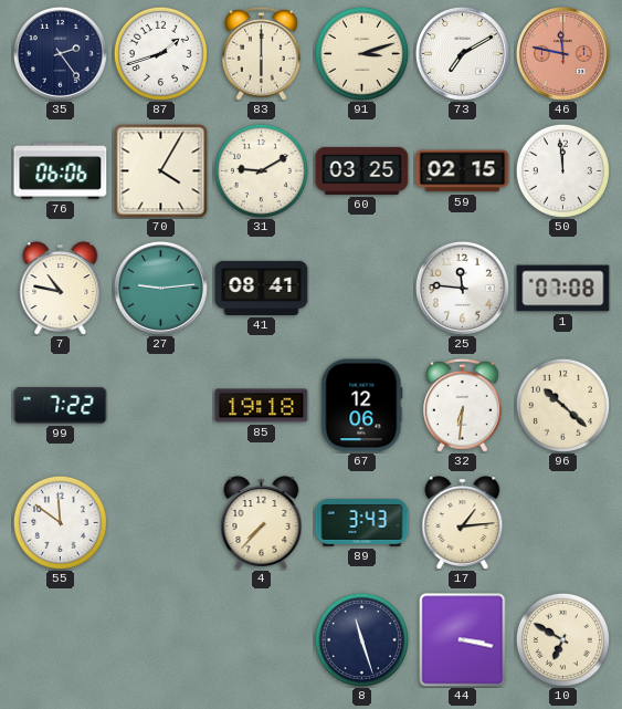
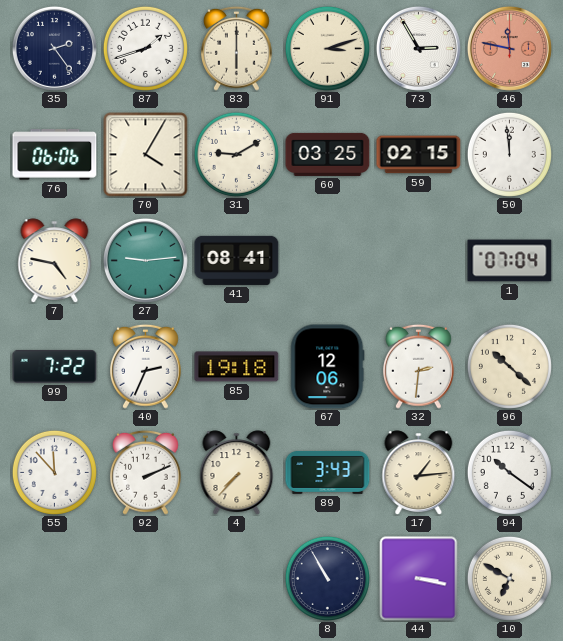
73: 7:10 -> 2:55 (418, 48)
7: 10:47 -> 4:47 (55, 261)
25: 11:46 -> none (462, 288)
1: 07:08 -> 07:04 (510, 261)
40: none -> 2:34 (146, 366)
32: 6:31 -> 2:31 (419, 366)
55: 11:51 -> 11:53 (54, 472)
92: none -> 2:11 (146, 472)
94: none -> 10:21 (509, 472)
8: 11:27 -> 10:55 (327, 578)
